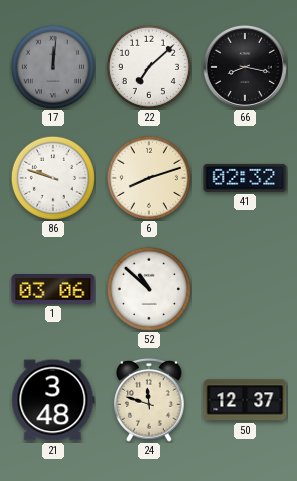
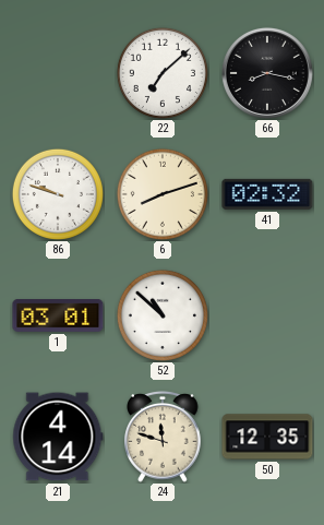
17: 12:01 -> none (53, 67)
1: 03:06 -> 03:01 (58, 317)
21: 3:48 -> 4:14 (58, 437)
50: 12:37 -> 12:35 (267, 437)
